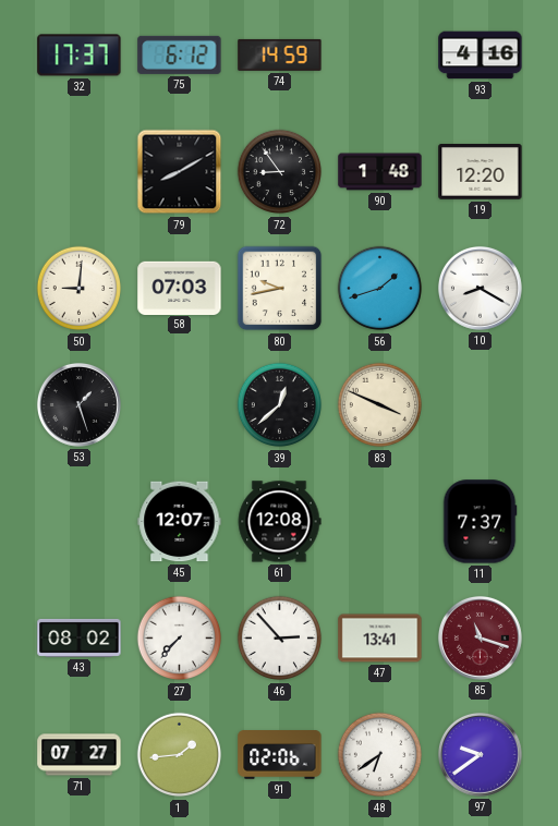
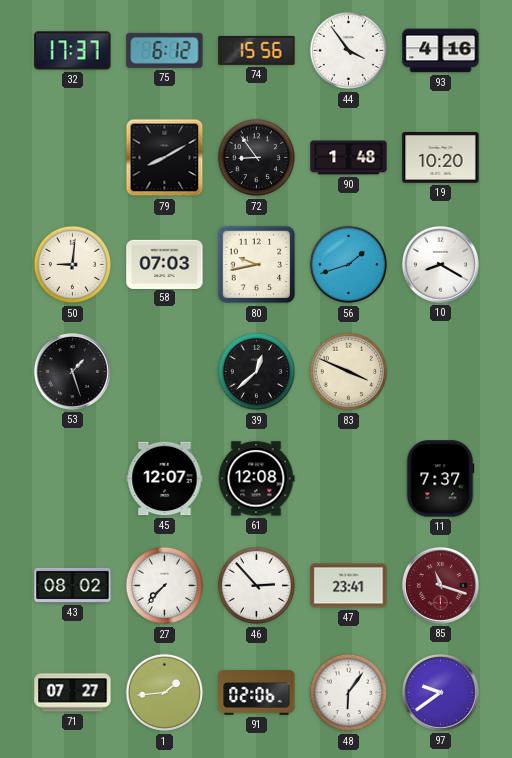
74: 14:59 -> 15:56 (257, 50)
44: none -> 3:54 (349, 51)
19: 12:20 -> 10:20 (441, 158)
47: 13:41 -> 23:41 (349, 586)
48: 6:39 -> 6:06 (349, 693)
